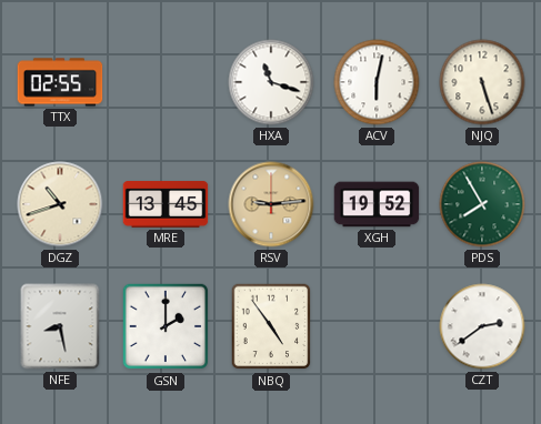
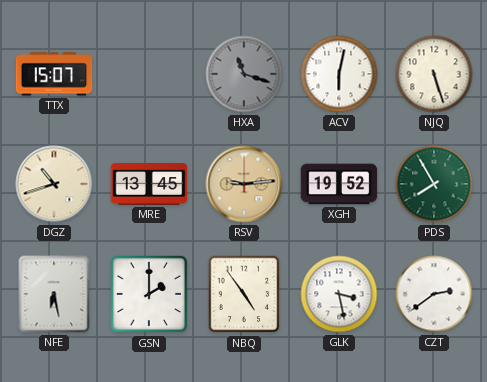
TTX: 02:55 -> 15:07 (54, 74)
HXA dial: white -> grey (244, 74)
NFE: 8:28 -> 6:28 (54, 294)
GLK: none -> 3:28 (339, 294)
